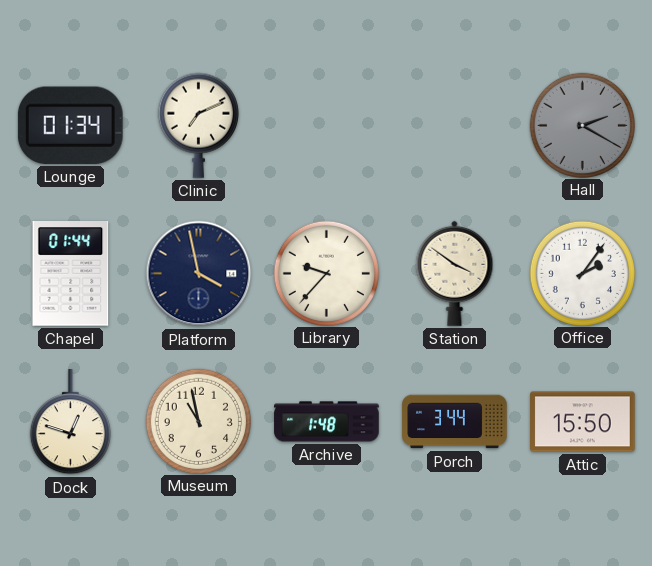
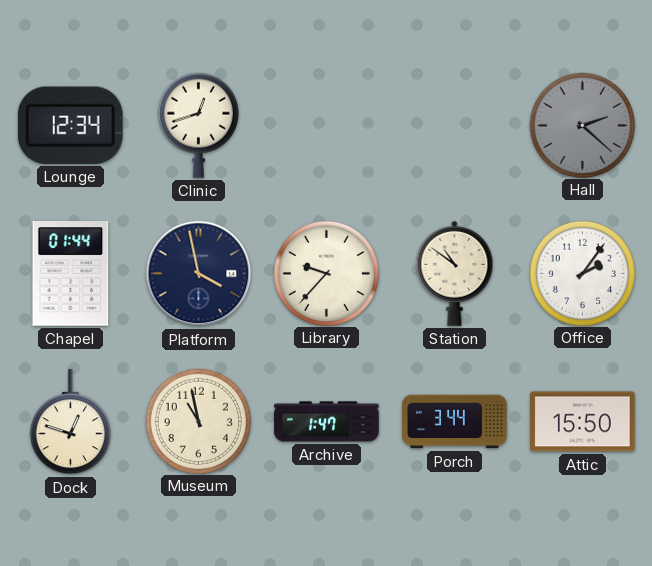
Lounge: 01:34 -> 12:34 (70, 125)
Clinic: 7:11 -> 12:42 (198, 125)
Hall: 2:20 -> 2:22 (582, 125)
Station: 3:51 -> 10:51 (455, 273)
Archive: 1:48 -> 1:47 (327, 422)
